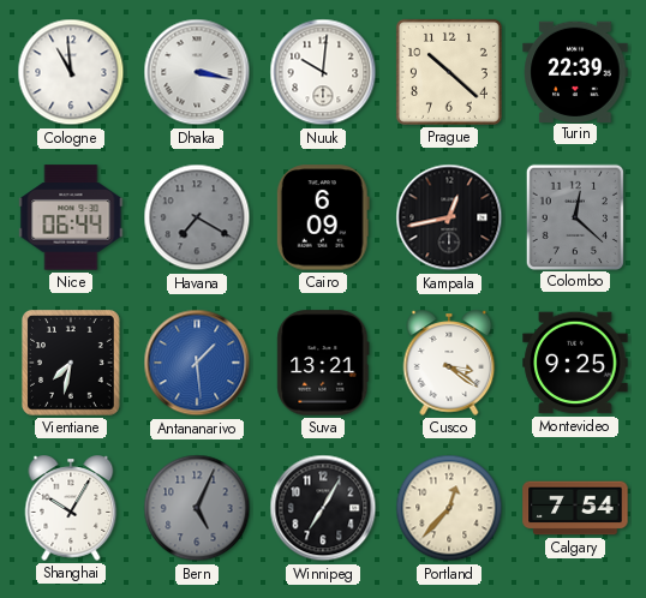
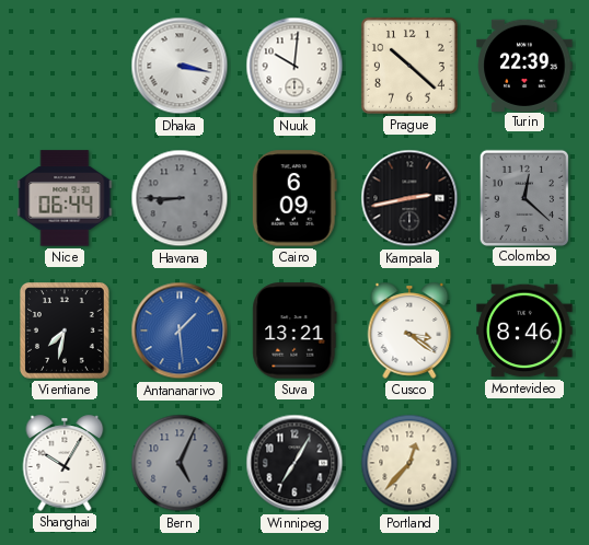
Cologne: 10:59 -> none (71, 72)
Havana: 7:20 -> 8:45 (180, 198)
Kampala: 12:43 -> 2:43 (409, 198)
Montevideo: 9:25 -> 8:46 (524, 331)
Calgary: 7:54 -> none (575, 508)
